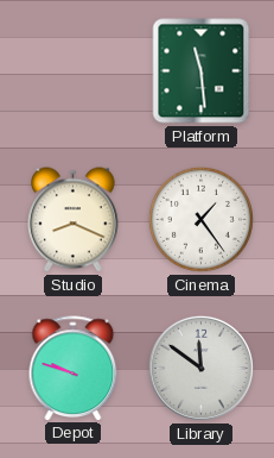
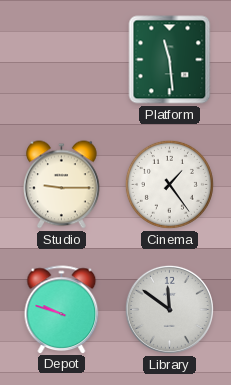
Studio: 8:19 -> 9:15 (62, 185)
